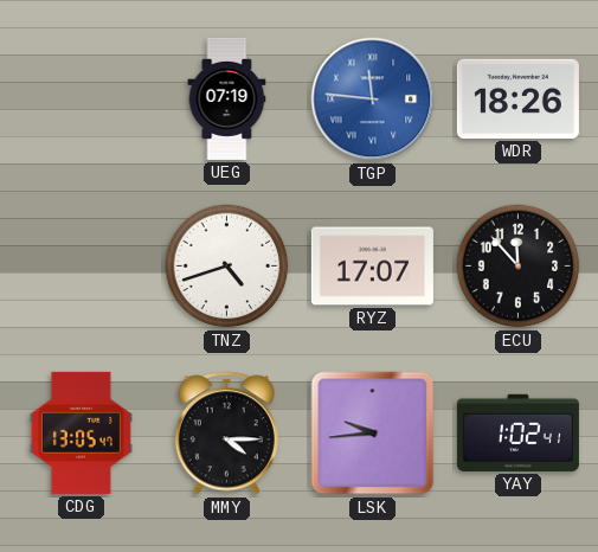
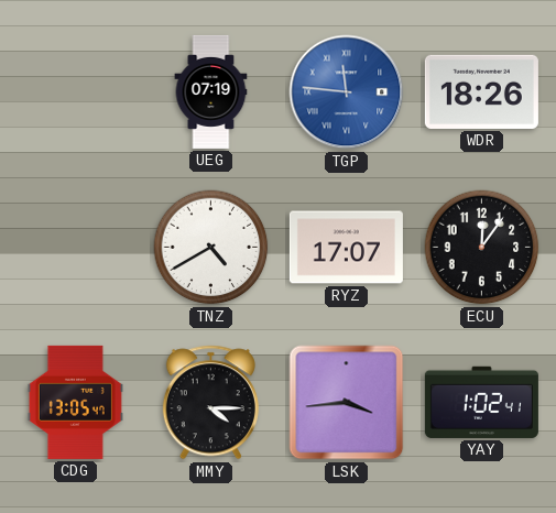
TNZ: 4:42 -> 4:40 (211, 248)
ECU: 11:53 -> 12:06 (482, 248)
LSK: 9:44 -> 3:44 (347, 403)
